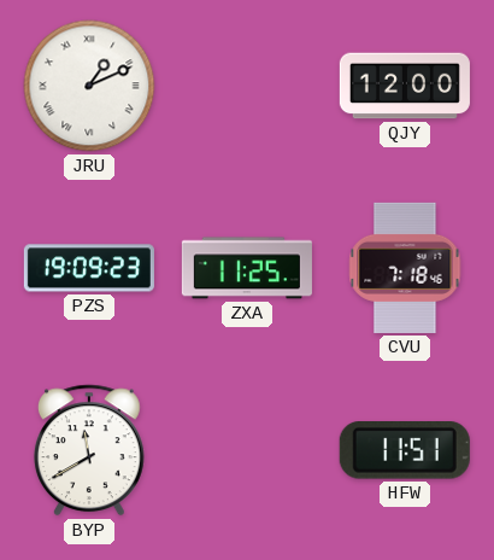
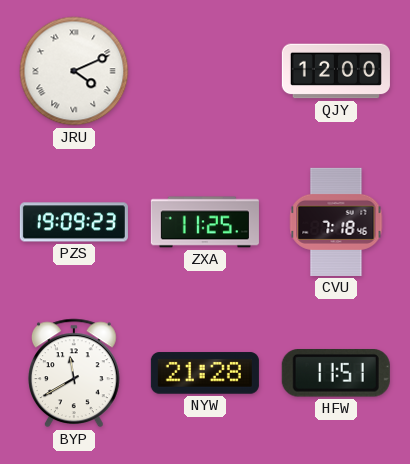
JRU: 1:11 -> 4:11 (74, 71)
NYW: none -> 21:28 (205, 373)
